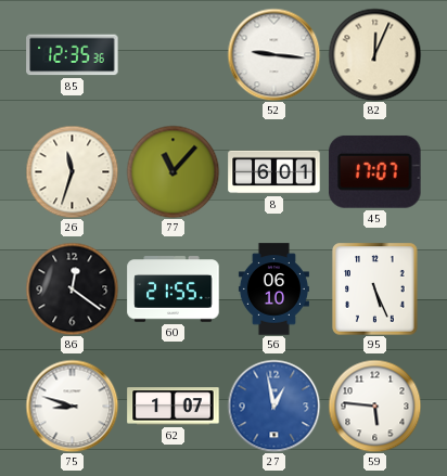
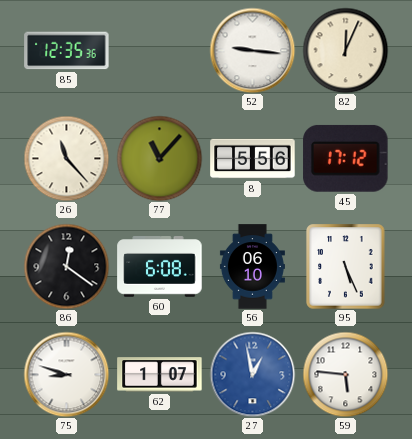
26: 11:33 -> 11:23 (66, 158)
8: 6:01 -> 5:56 (253, 159)
45: 17:07 -> 17:12 (346, 158)
60: 21:55 -> 6:08 (160, 267)
